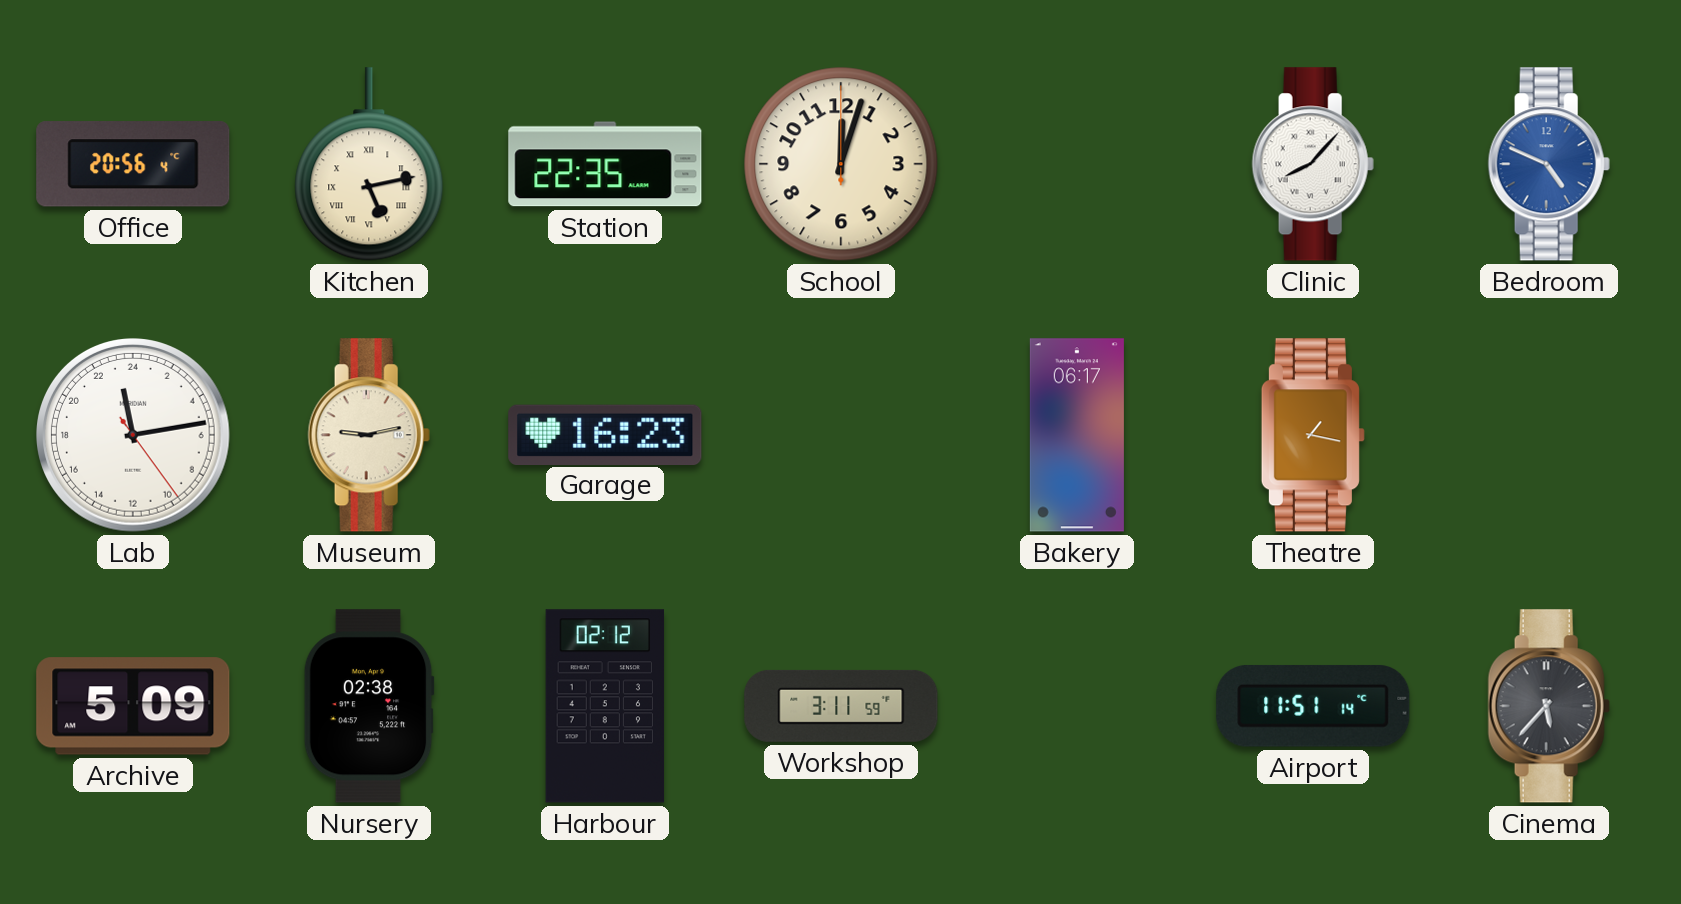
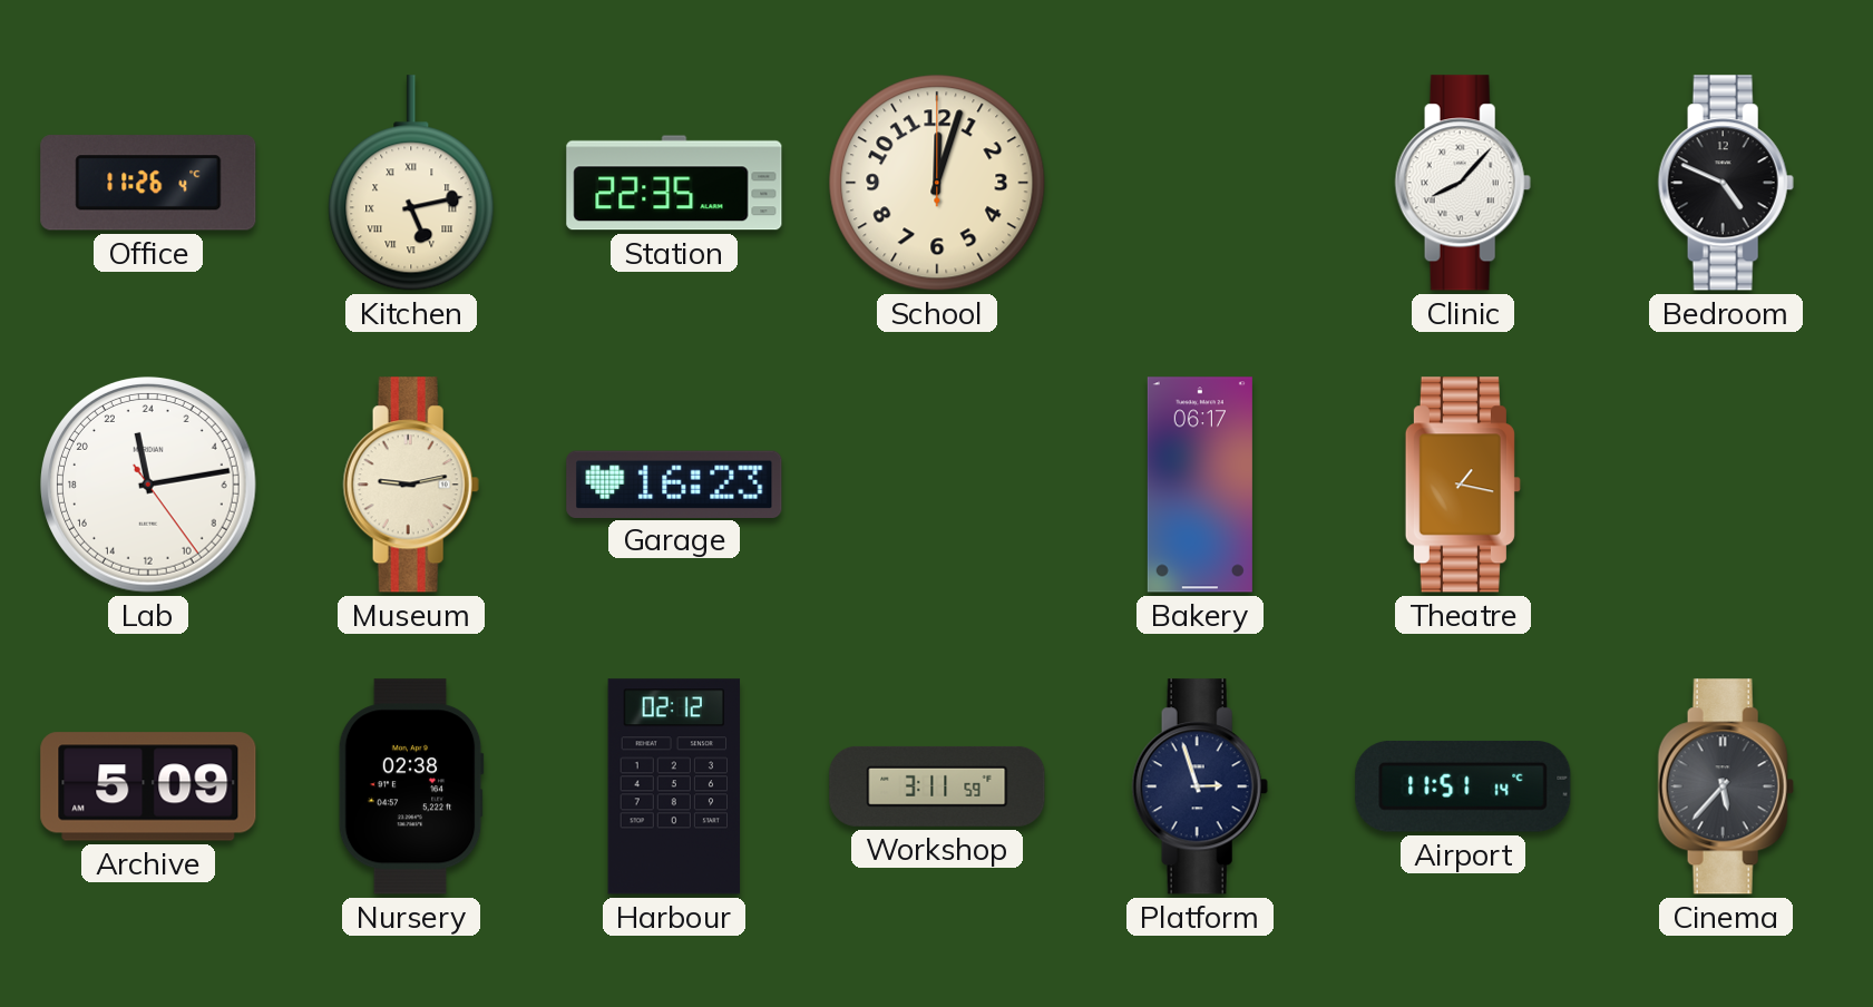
Office: 20:56 -> 11:26 (148, 183)
Bedroom dial: blue -> black (1726, 183)
Platform: none -> 2:57 (1200, 786)
